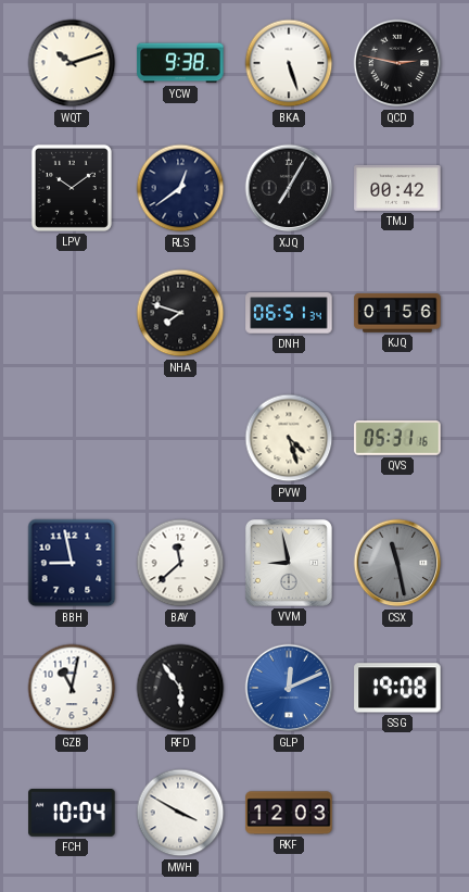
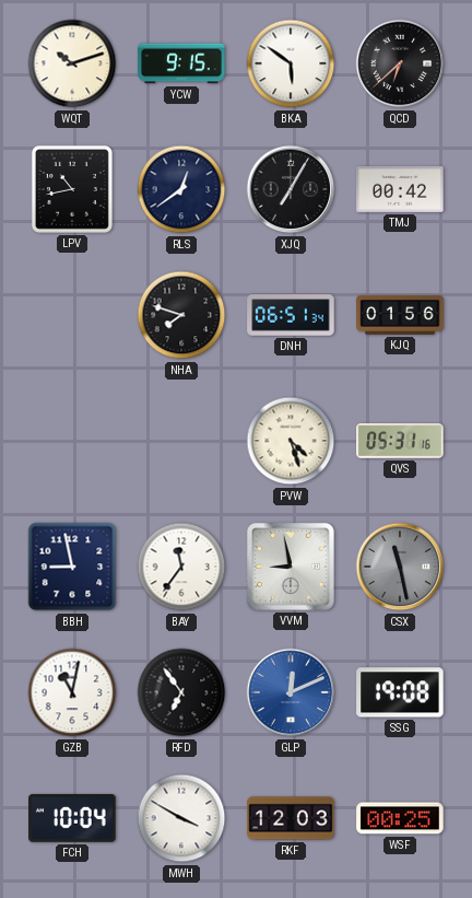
YCW: 9:38 -> 9:15 (181, 63)
BKA: 5:27 -> 5:51 (291, 63)
QCD: 2:47 -> 6:38 (400, 63)
LPV: 10:09 -> 10:43 (72, 189)
BAY: 11:38 -> 11:36 (181, 567)
RFD: 5:54 -> 6:54 (181, 692)
WSF: none -> 00:25 (400, 818)
